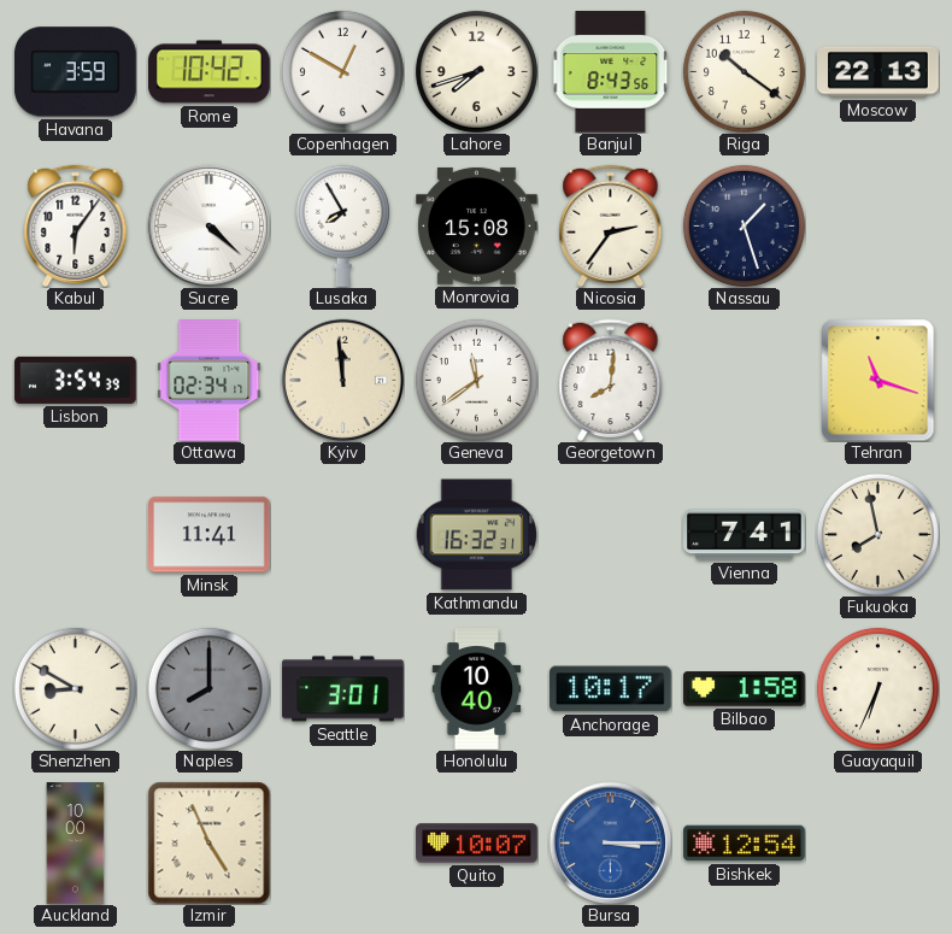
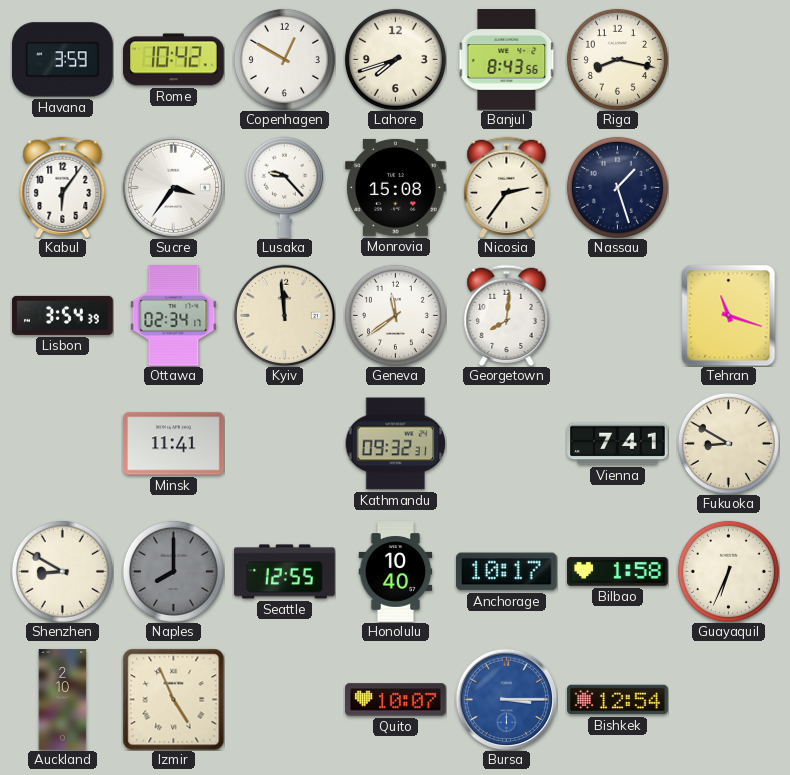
Riga: 10:21 -> 8:17 (617, 59)
Moscow: 22:13 -> none (878, 72)
Sucre: 4:22 -> 3:36 (173, 187)
Lusaka: 7:55 -> 9:23 (284, 187)
Kathmandu: 16:32 -> 09:32 (395, 444)
Fukuoka: 7:58 -> 8:50 (728, 443)
Seattle: 3:01 -> 12:55 (285, 572)
Auckland: 10:00 -> 2:10 (63, 700)
